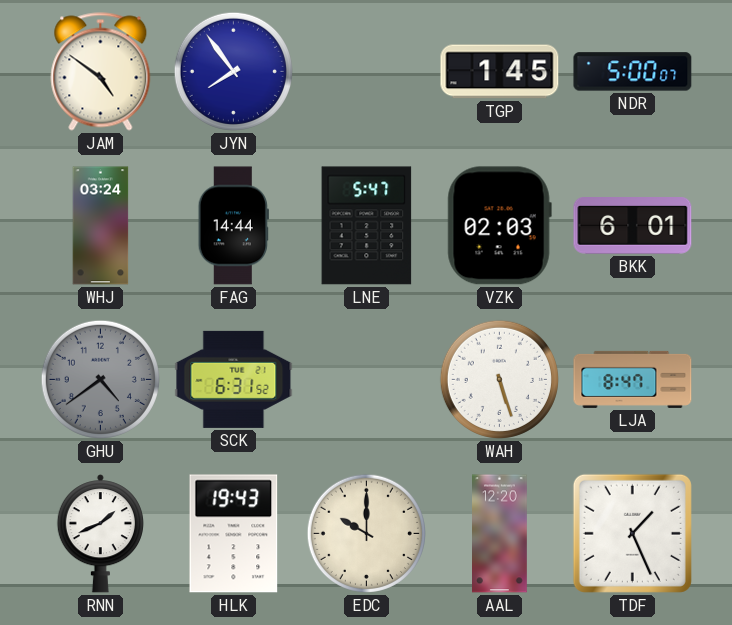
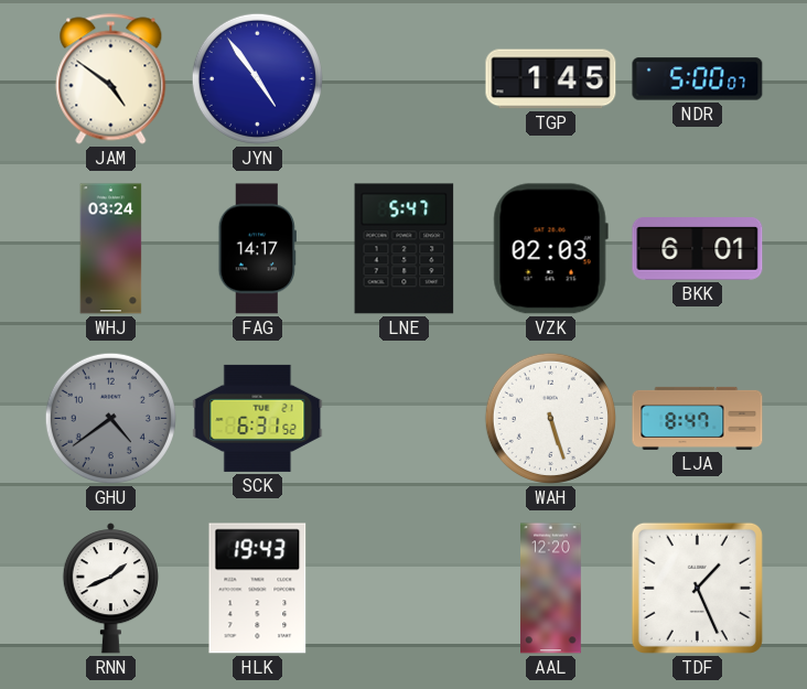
JYN: 7:54 -> 4:54 (257, 78)
FAG: 14:44 -> 14:17 (257, 249)
EDC: 10:00 -> none (366, 533)
